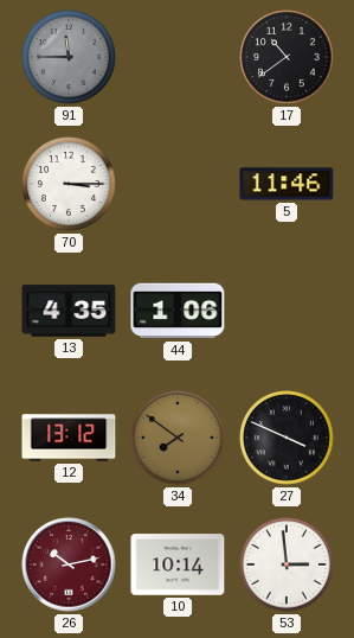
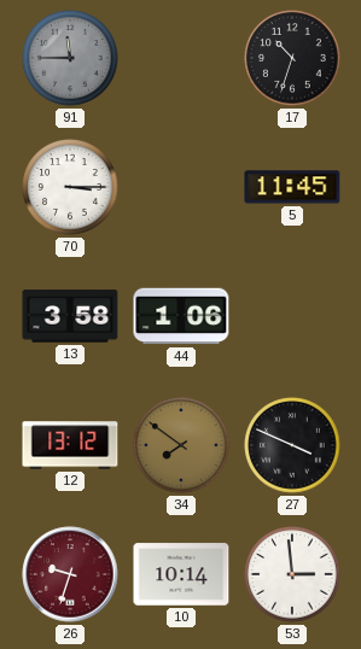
17: 10:39 -> 10:33 (292, 58)
5: 11:46 -> 11:45 (292, 187)
13: 4:35 -> 3:58 (70, 316)
26: 10:13 -> 9:33 (70, 574)
